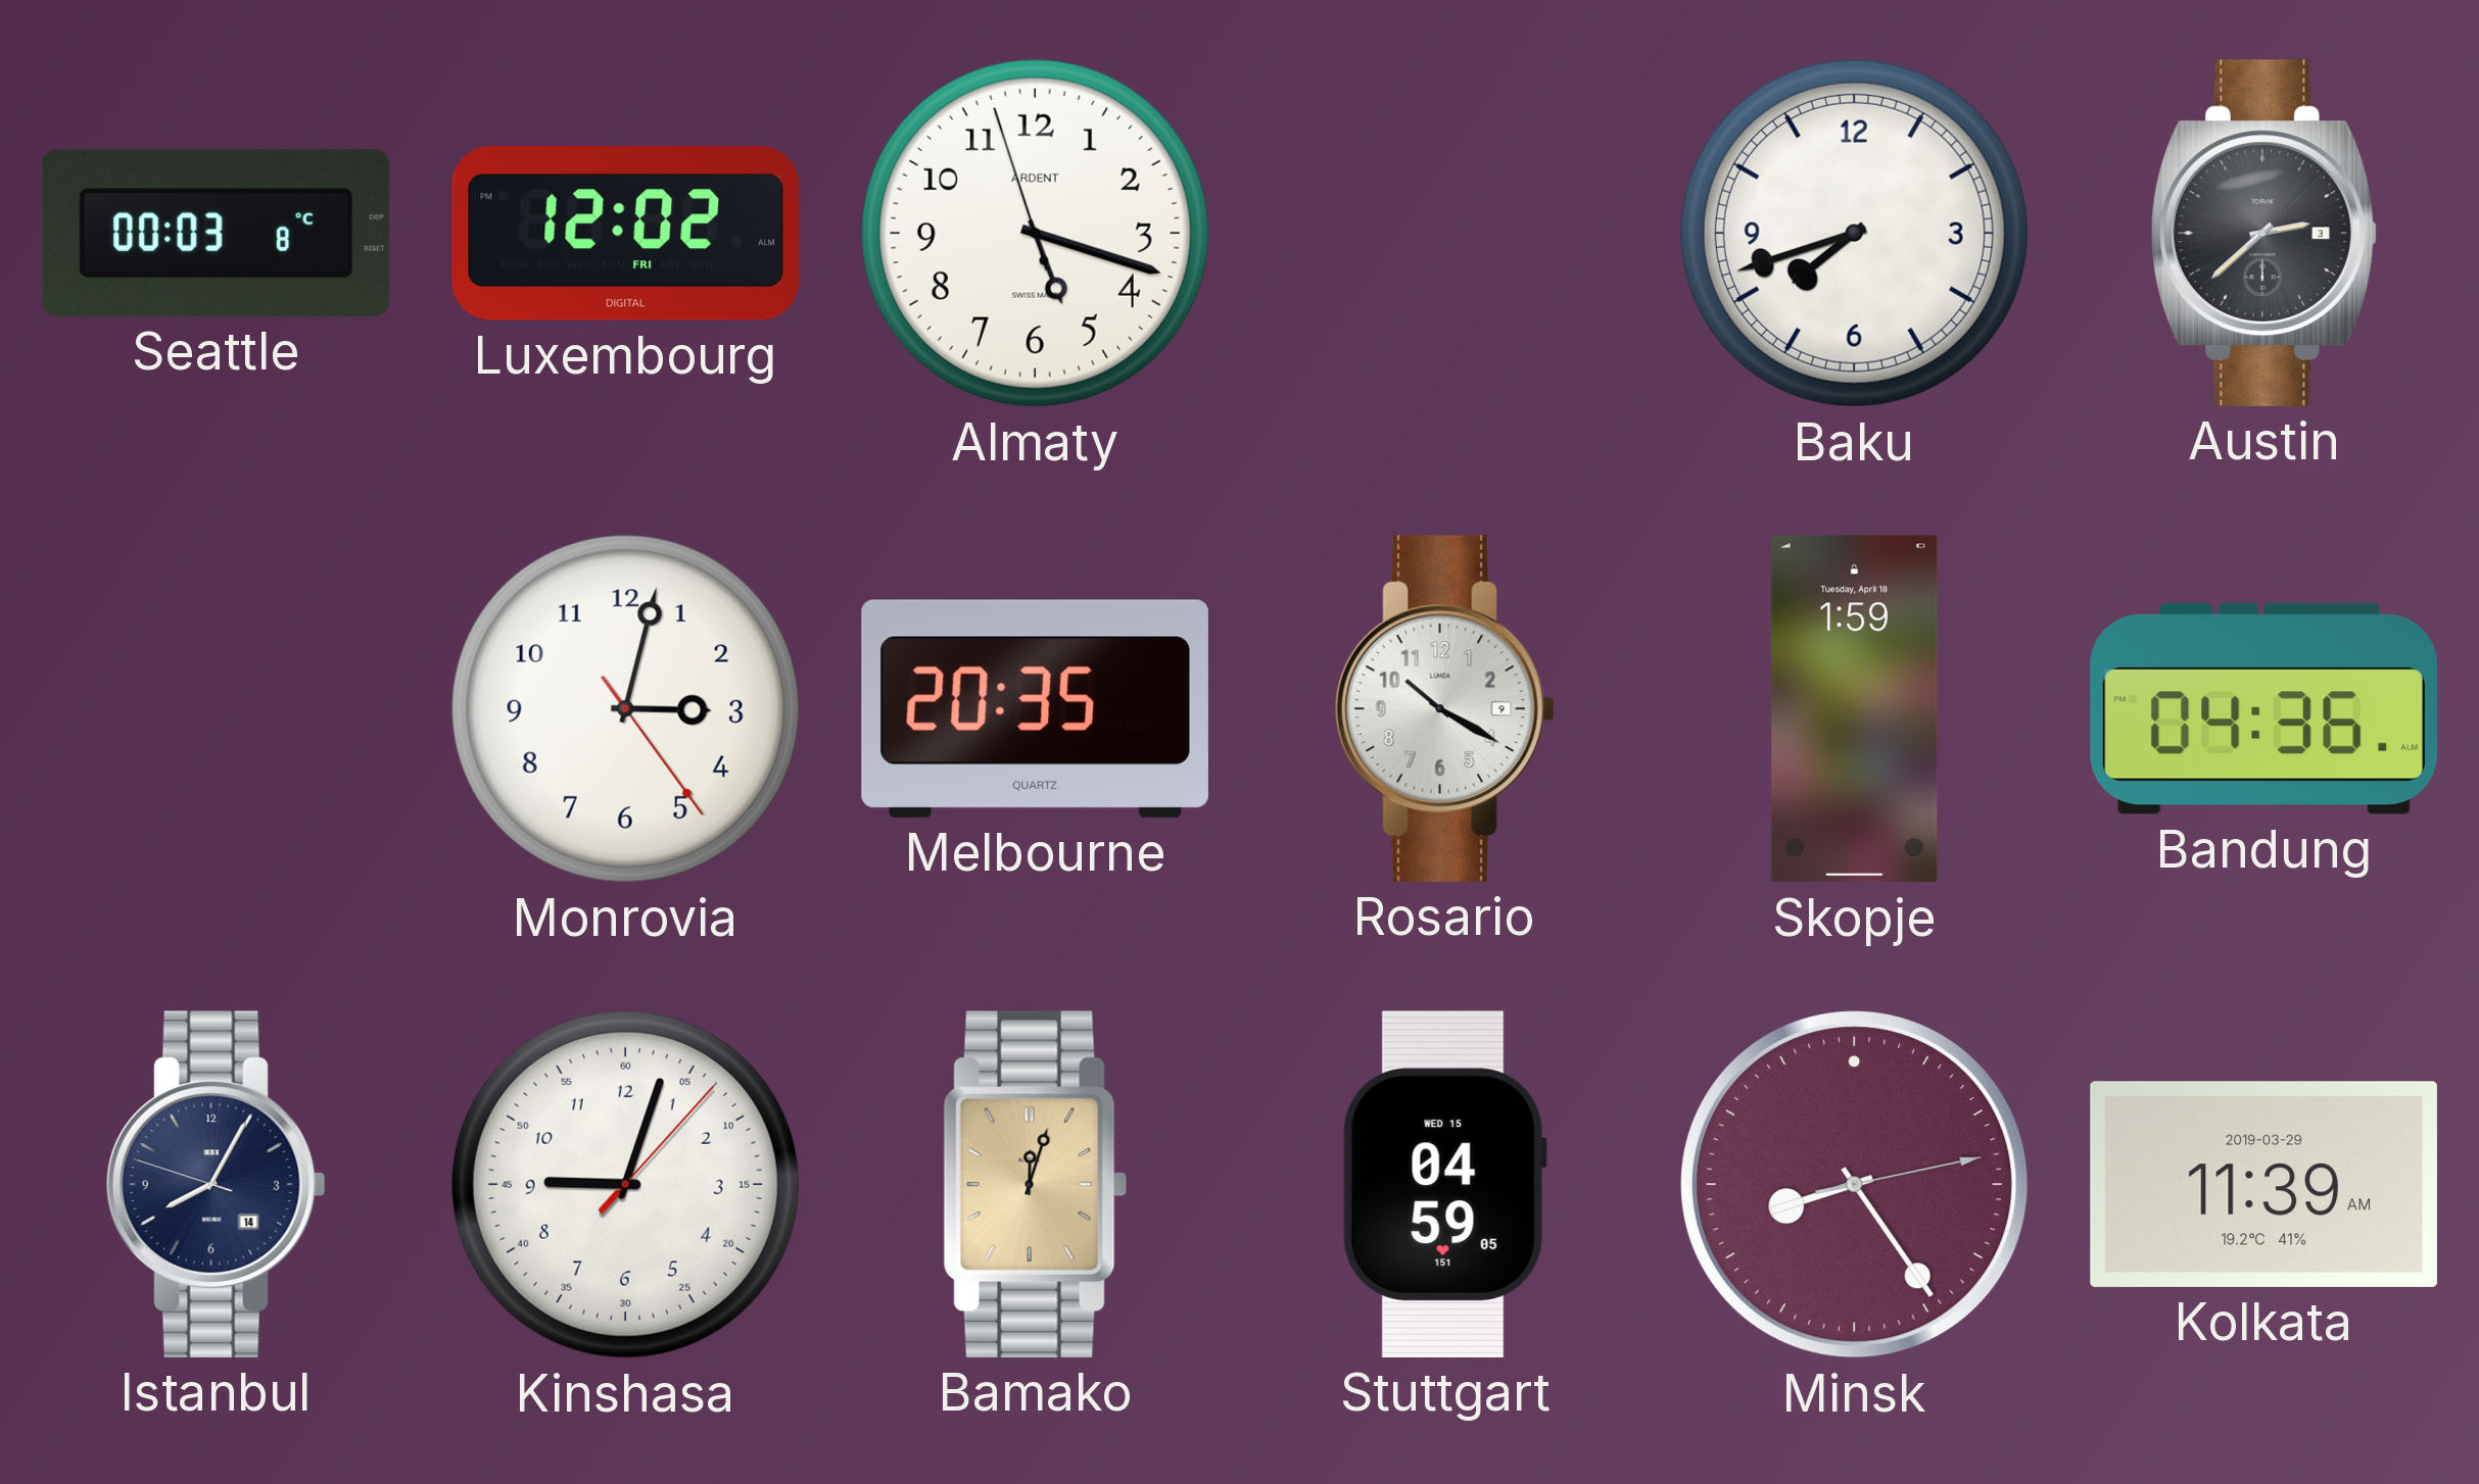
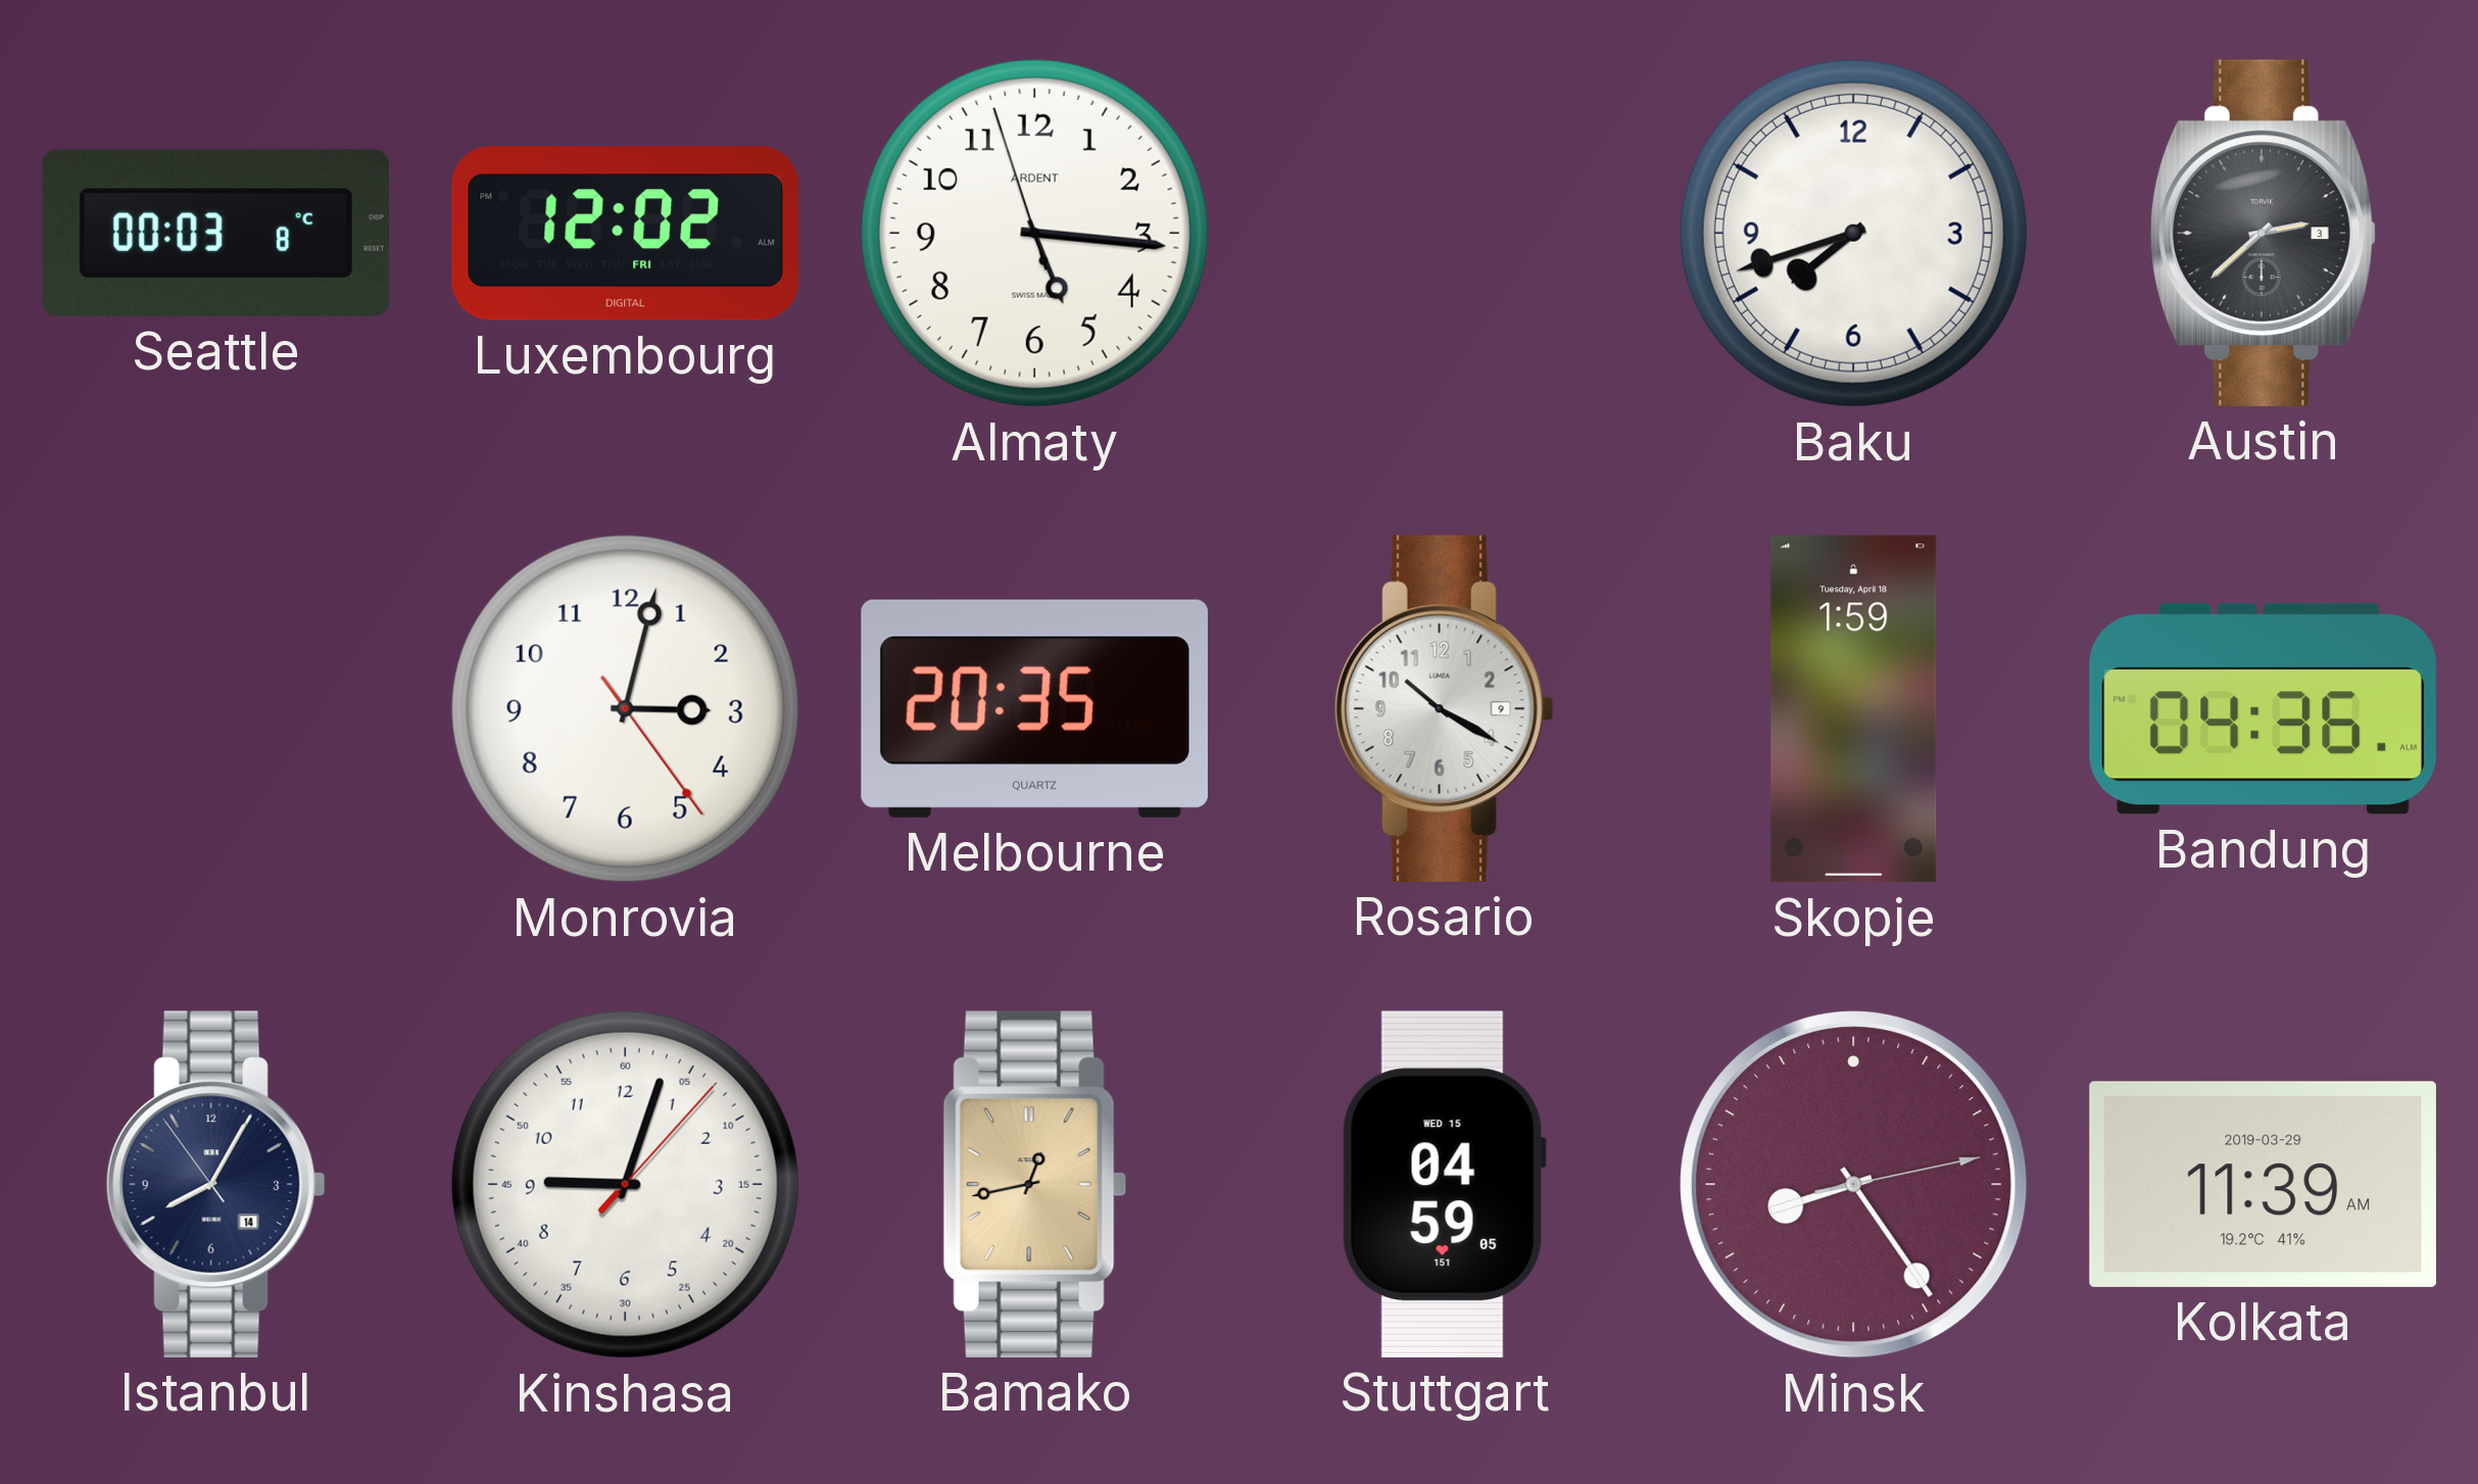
Almaty: 5:17 -> 5:15 (1034, 233)
Istanbul: 8:04:48 -> 8:04:54 (215, 1184)
Bamako: 12:03 -> 12:43 (1034, 1184)
